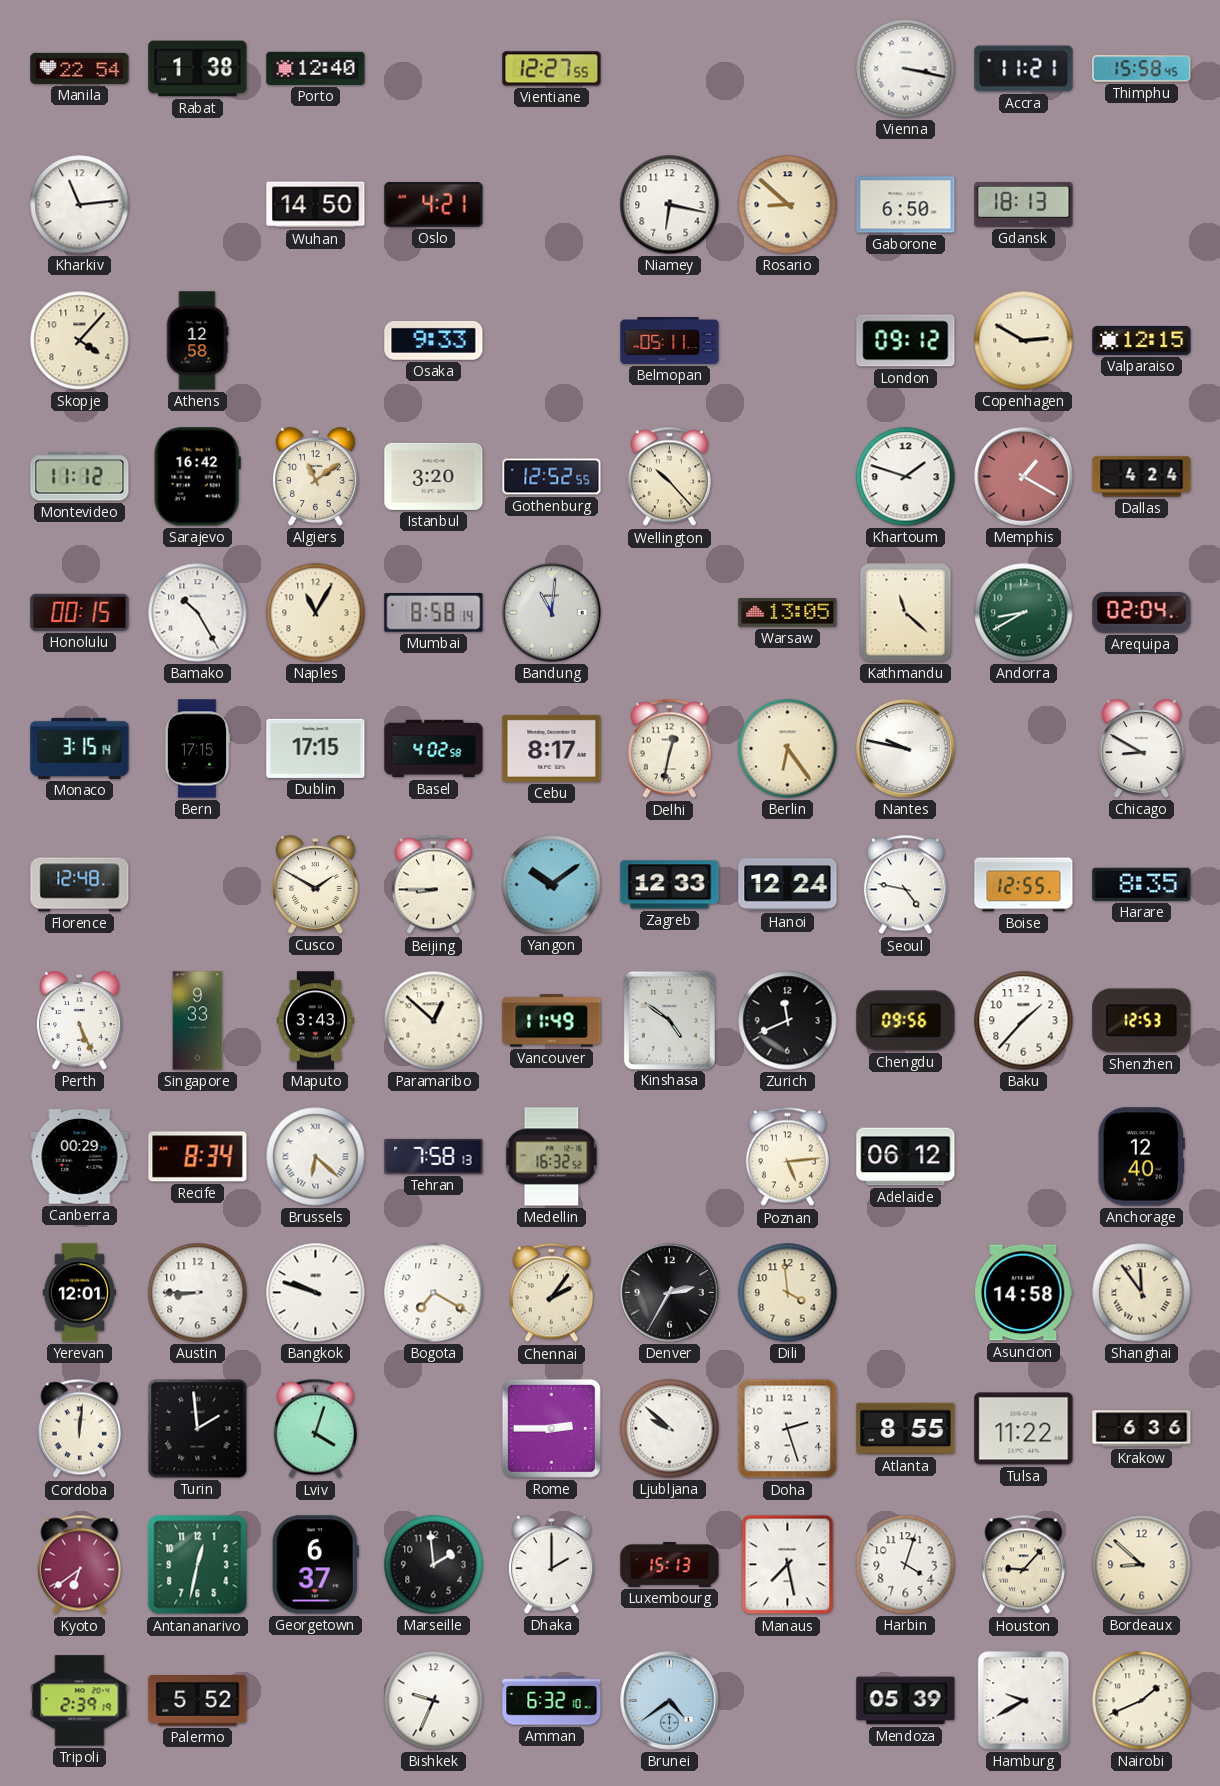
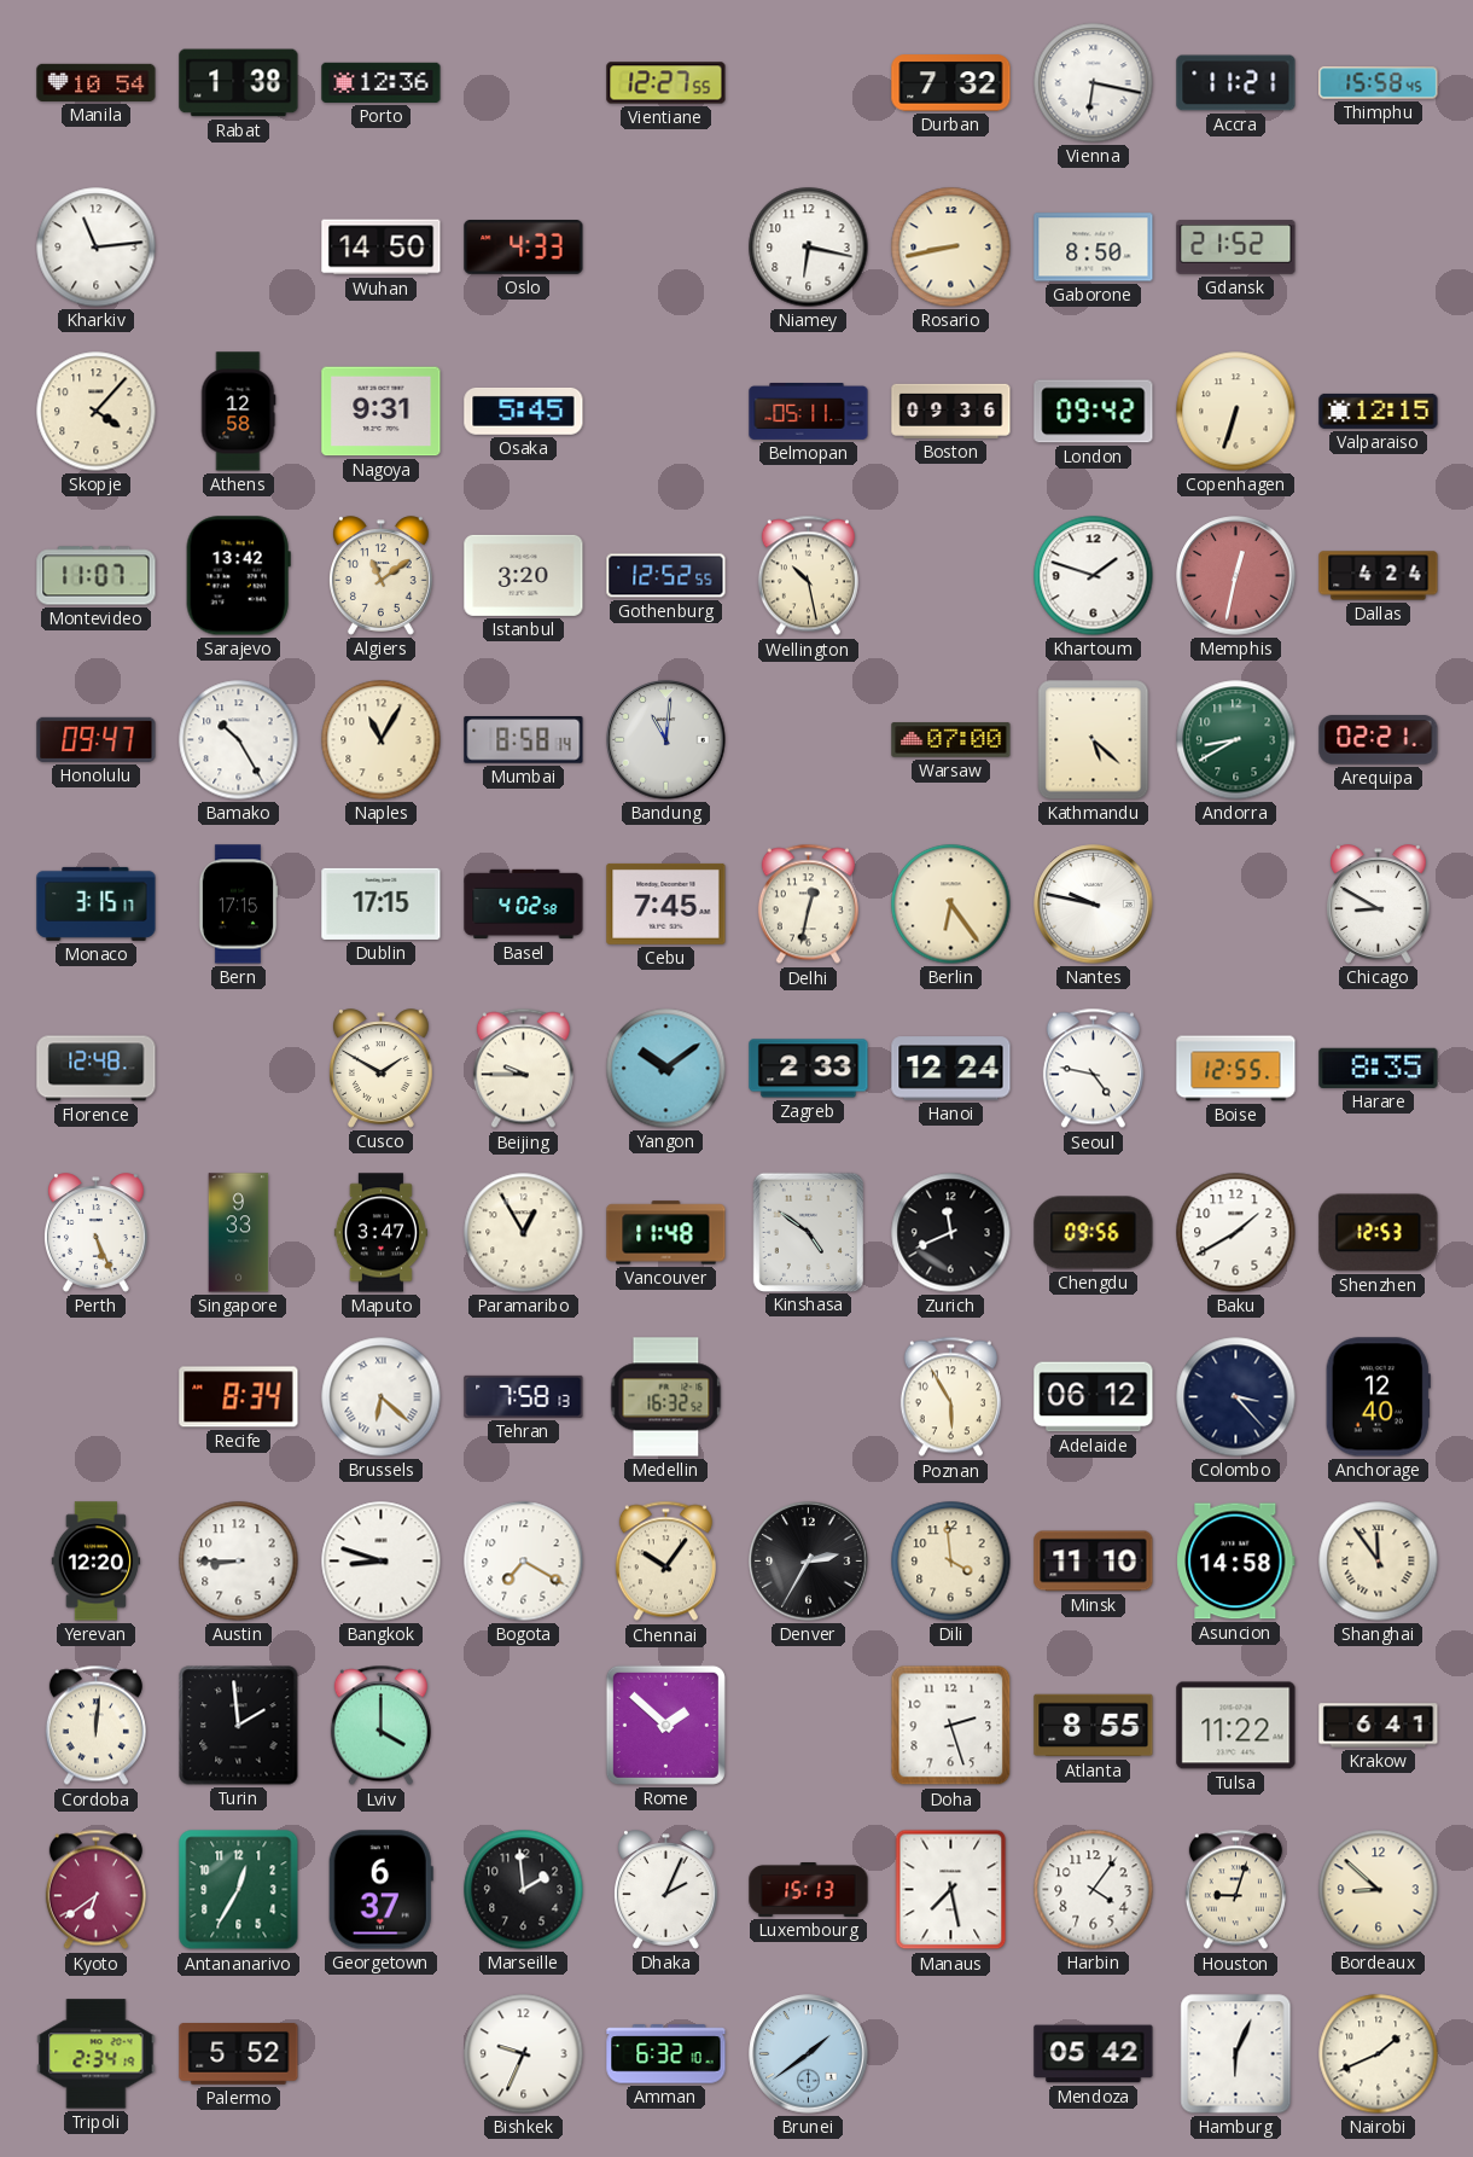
Manila: 22:54 -> 10:54 (97, 82)
Porto: 12:40 -> 12:36 (382, 82)
Durban: none -> 7:32 (951, 83)
Vienna: 3:17 -> 6:17 (1094, 83)
Oslo: 4:21 -> 4:33 (524, 248)
Rosario: 8:52 -> 8:43 (951, 248)
Gaborone: 6:50 -> 8:50 (1094, 248)
Gdansk: 18:13 -> 21:52 (1236, 248)
Nagoya: none -> 9:31 (382, 412)
Osaka: 9:33 -> 5:45 (524, 411)
Boston: none -> 09:36 (951, 411)
London: 09:12 -> 09:42 (1094, 412)
Copenhagen: 2:50 -> 6:33 (1236, 412)
Montevideo: 11:12 -> 11:07 (97, 576)
Sarajevo: 16:42 -> 13:42 (238, 576)
Wellington: 10:23 -> 10:28 (808, 576)
Memphis: 1:20 -> 12:32 (1236, 576)
Honolulu: 00:15 -> 09:47 (97, 739)
Warsaw: 13:05 -> 07:00 (951, 740)
Kathmandu: 11:22 -> 5:22 (1094, 740)
Arequipa: 02:04 -> 02:21 (1379, 740)
Monaco: 3:15:14 -> 3:15:17 (97, 903)
Cebu: 8:17 -> 7:45 (666, 903)
Beijing: 8:45 -> 9:45 (523, 1069)
Zagreb: 12:33 -> 2:33 (809, 1069)
Maputo: 3:43 -> 3:47 (380, 1233)
Paramaribo: 12:52 -> 12:55 (524, 1233)
Vancouver: 11:49 -> 11:48 (666, 1233)
Baku: 1:37 -> 1:40 (1236, 1233)
Canberra: 00:29 -> none (80, 1157)
Poznan: 5:14 -> 5:55 (950, 1397)
Colombo: none -> 3:23 (1236, 1397)
Yerevan: 12:01 -> 12:20 (97, 1562)
Bangkok: 9:48 -> 8:48 (382, 1562)
Chennai: 2:06 -> 10:06 (665, 1562)
Minsk: none -> 11:10 (1094, 1562)
Lviv: 4:03 -> 4:00 (380, 1726)
Rome: 2:45 -> 1:52 (665, 1725)
Ljubljana: 9:52 -> none (670, 1429)
Krakow: 6:36 -> 6:41 (1379, 1726)
Antananarivo: 12:32 -> 12:35 (239, 1890)
Dhaka: 2:00 -> 2:04 (666, 1890)
Harbin: 4:03 -> 4:06 (1094, 1890)
Houston: 9:07 -> 9:03 (1235, 1890)
Tripoli: 2:39 -> 2:34 (97, 2054)
Brunei: 4:39 -> 1:39 (809, 2054)
Mendoza: 05:39 -> 05:42 (1094, 2054)
Hamburg: 9:40 -> 6:04 (1236, 2054)
